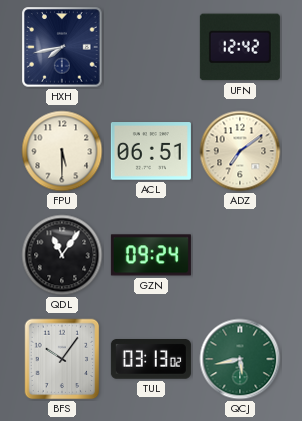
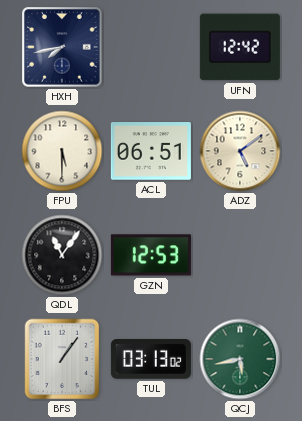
ADZ: 7:09 -> 5:09 (240, 151)
GZN: 09:24 -> 12:53 (151, 255)
BFS: 10:06 -> 1:06 (62, 359)
